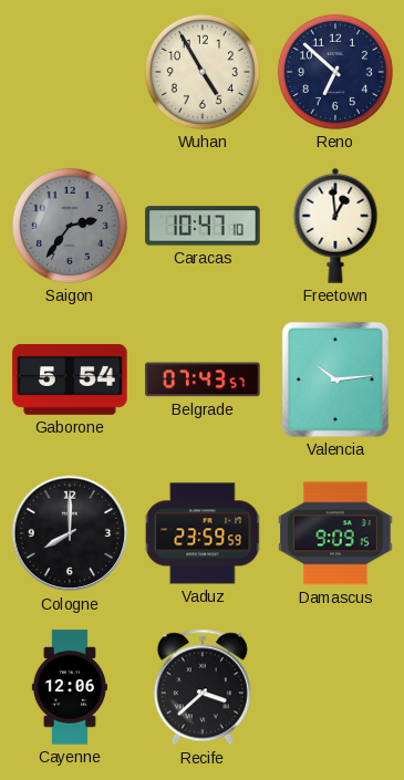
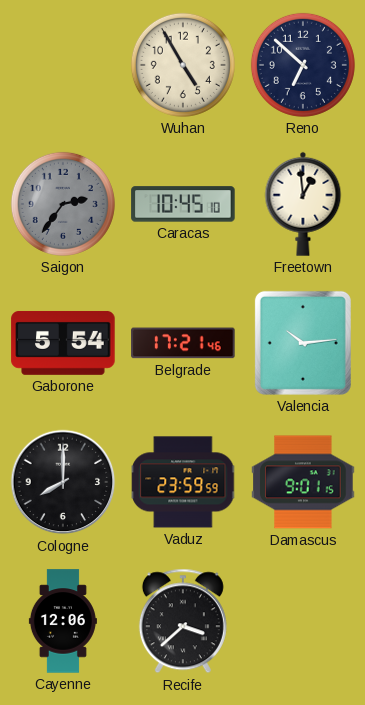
Caracas: 10:47 -> 10:45 (183, 204)
Belgrade: 07:43 -> 17:21 (183, 343)
Damascus: 9:09 -> 9:01 (303, 482)
